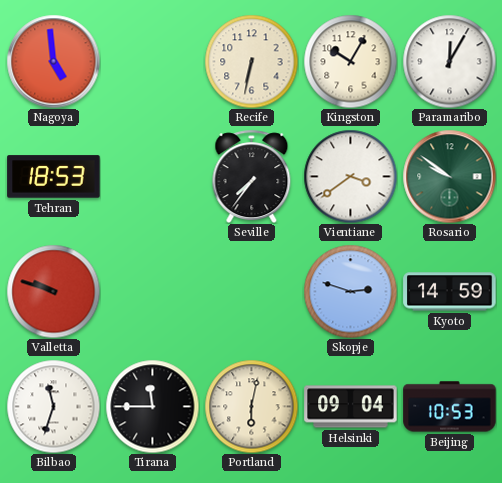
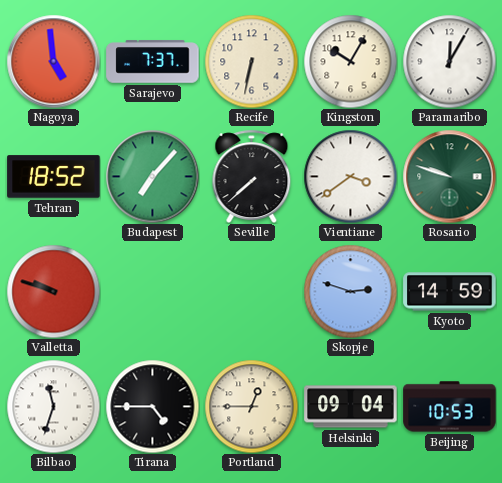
Sarajevo: none -> 7:37 (153, 62)
Tehran: 18:53 -> 18:52 (54, 177)
Budapest: none -> 7:07 (152, 176)
Seville: 7:36 -> 7:38 (252, 176)
Rosario: 9:51 -> 9:48 (449, 176)
Tirana: 11:45 -> 4:45 (152, 406)
Portland: 6:02 -> 12:45 (251, 406)
